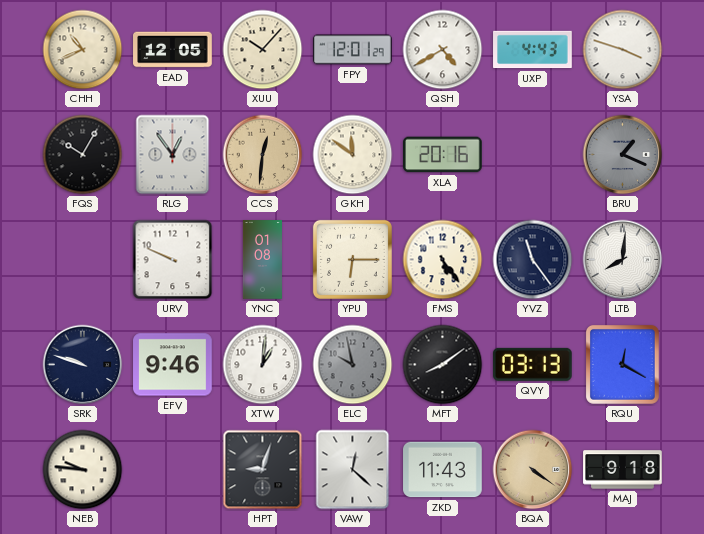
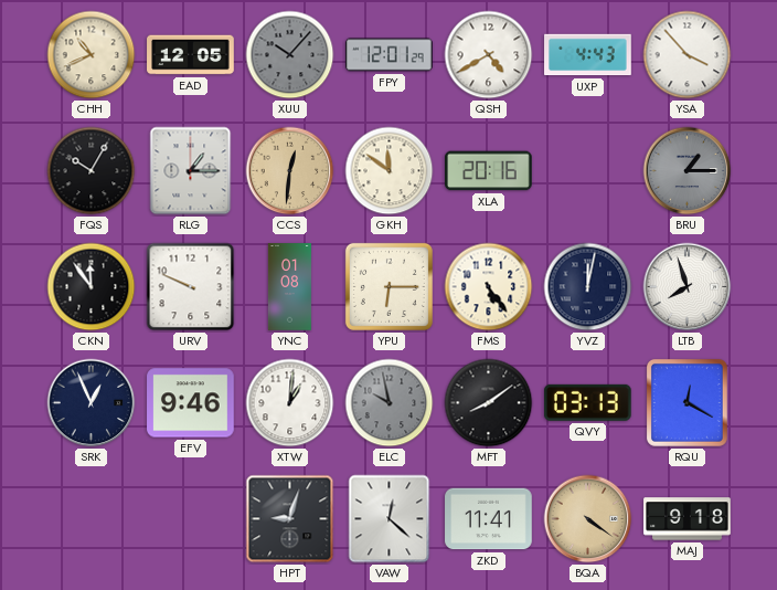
XUU dial: cream -> grey (290, 55)
YSA: 3:48 -> 3:53 (688, 55)
RLG: 12:54 -> 1:15 (191, 171)
BRU: 1:19 -> 1:15 (688, 171)
CKN: none -> 11:54 (92, 287)
YVZ: 11:24 -> 12:02 (588, 287)
LTB: 8:01 -> 7:57 (688, 287)
SRK: 9:48 -> 12:56 (92, 403)
NEB: 9:46 -> none (83, 470)
ZKD: 11:43 -> 11:41 (489, 519)
